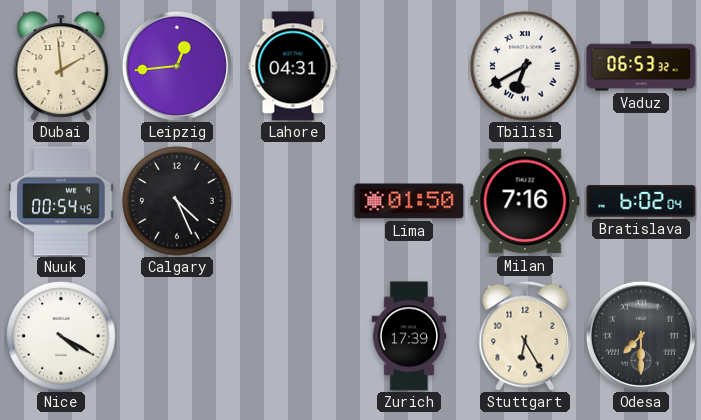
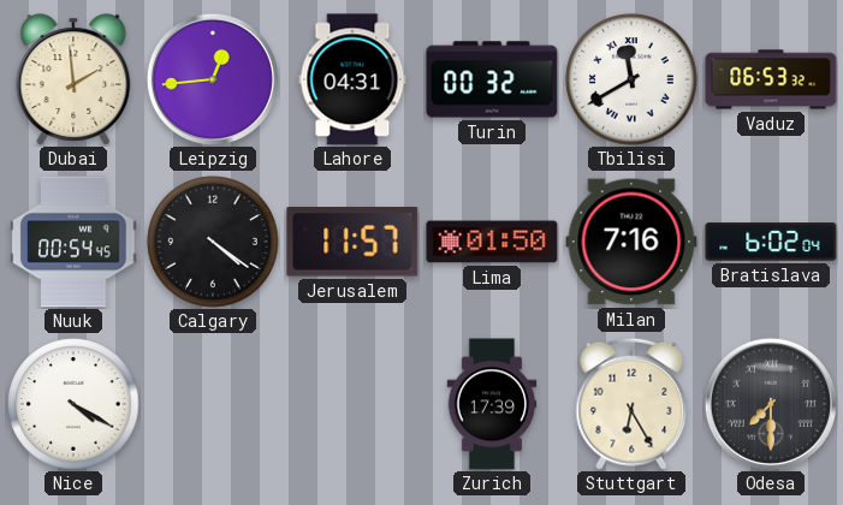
Turin: none -> 00:32 (492, 79)
Tbilisi: 6:40 -> 11:40 (631, 79)
Calgary: 4:26 -> 4:21 (213, 242)
Jerusalem: none -> 11:57 (352, 243)
